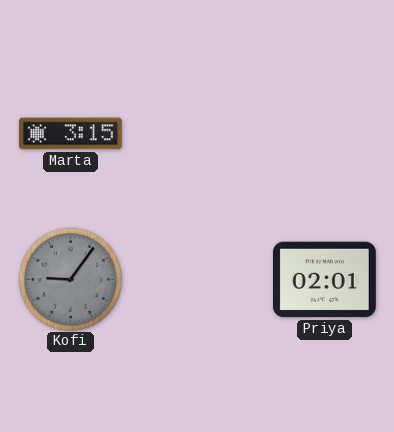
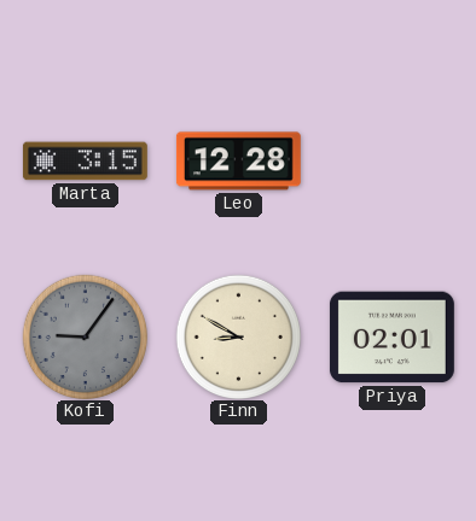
Leo: none -> 12:28 (238, 162)
Finn: none -> 8:50 (238, 336)
